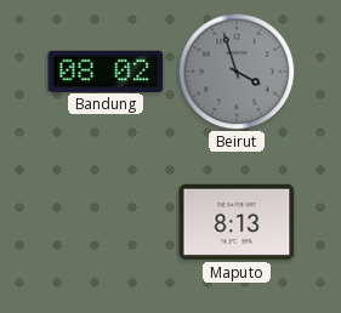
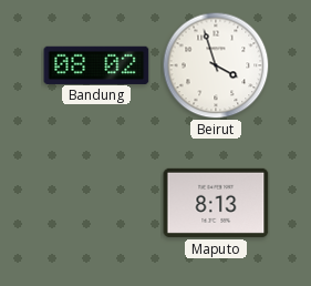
Beirut dial: grey -> white (216, 65)
